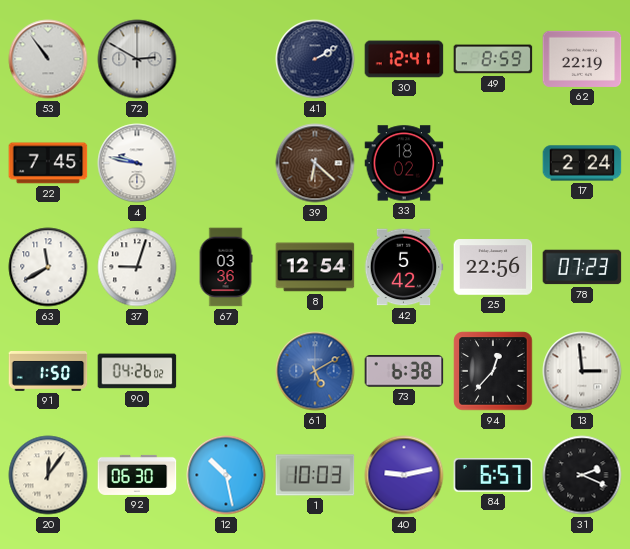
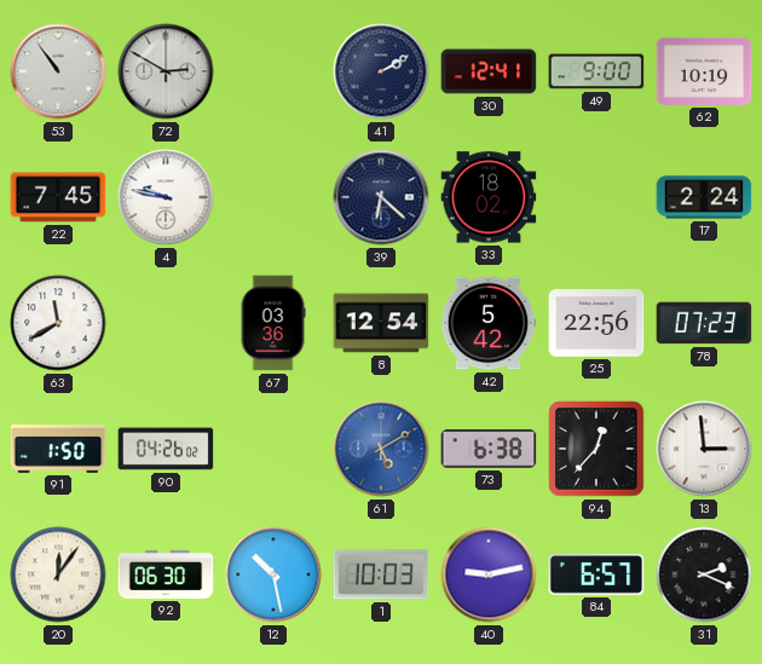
49: 8:59 -> 9:00 (596, 71)
62: 22:19 -> 10:19 (704, 71)
39 dial: brown -> navy (381, 197)
37: 9:03 -> none (137, 267)
